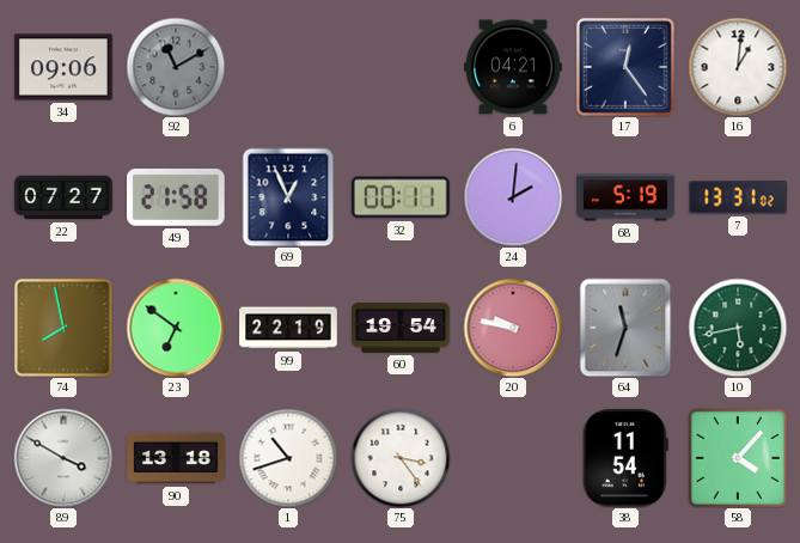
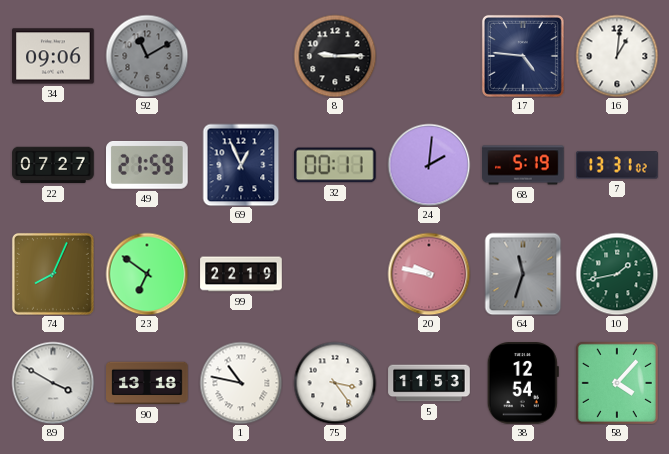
8: none -> 9:15 (335, 56)
6: 04:21 -> none (513, 67)
17: 12:24 -> 4:46 (523, 56)
49: 21:58 -> 21:59 (148, 165)
74: 7:58 -> 8:04 (53, 274)
60: 19:54 -> none (401, 328)
10: 5:43 -> 1:43 (617, 274)
1: 10:42 -> 10:47 (241, 383)
5: none -> 11:53 (429, 383)
38: 11:54 -> 12:54 (523, 383)
